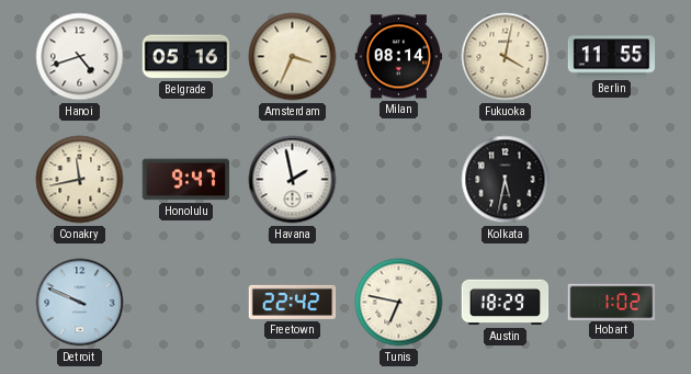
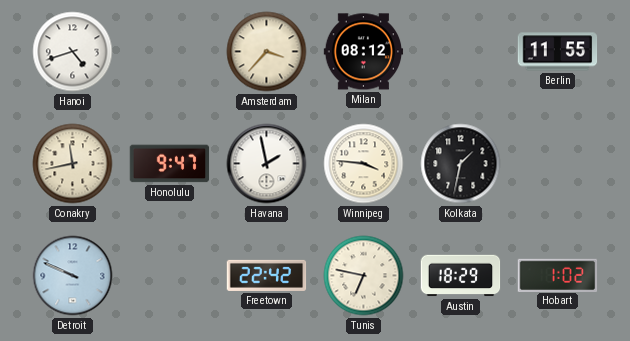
Belgrade: 05:16 -> none (186, 57)
Amsterdam: 3:34 -> 3:37 (267, 52)
Milan: 08:14 -> 08:12 (364, 52)
Fukuoka: 4:02 -> none (506, 57)
Winnipeg: none -> 3:46 (364, 164)
Kolkata: 5:32 -> 1:32 (461, 164)
